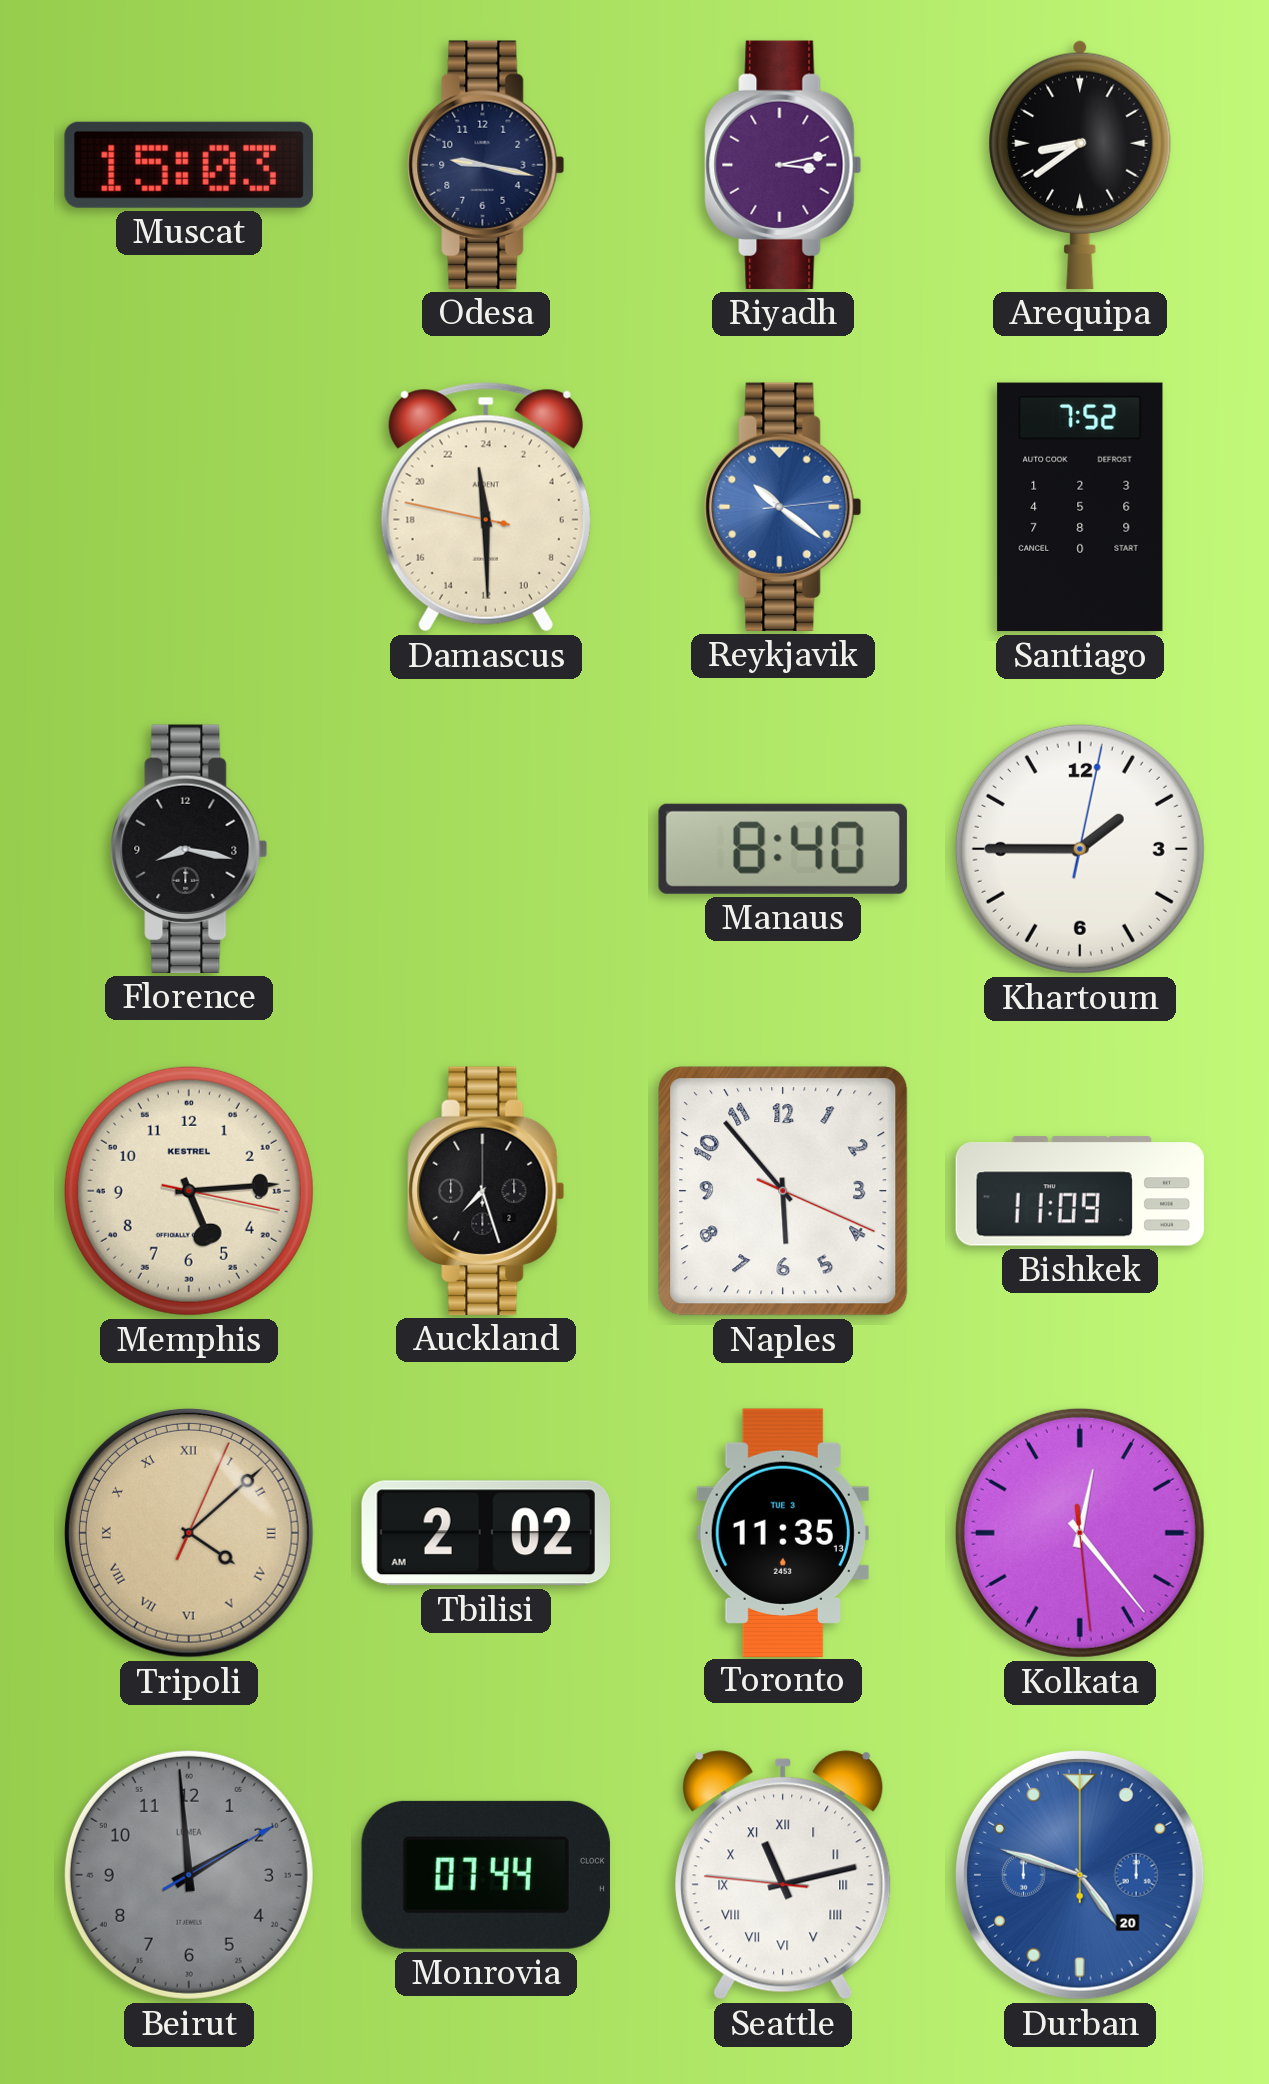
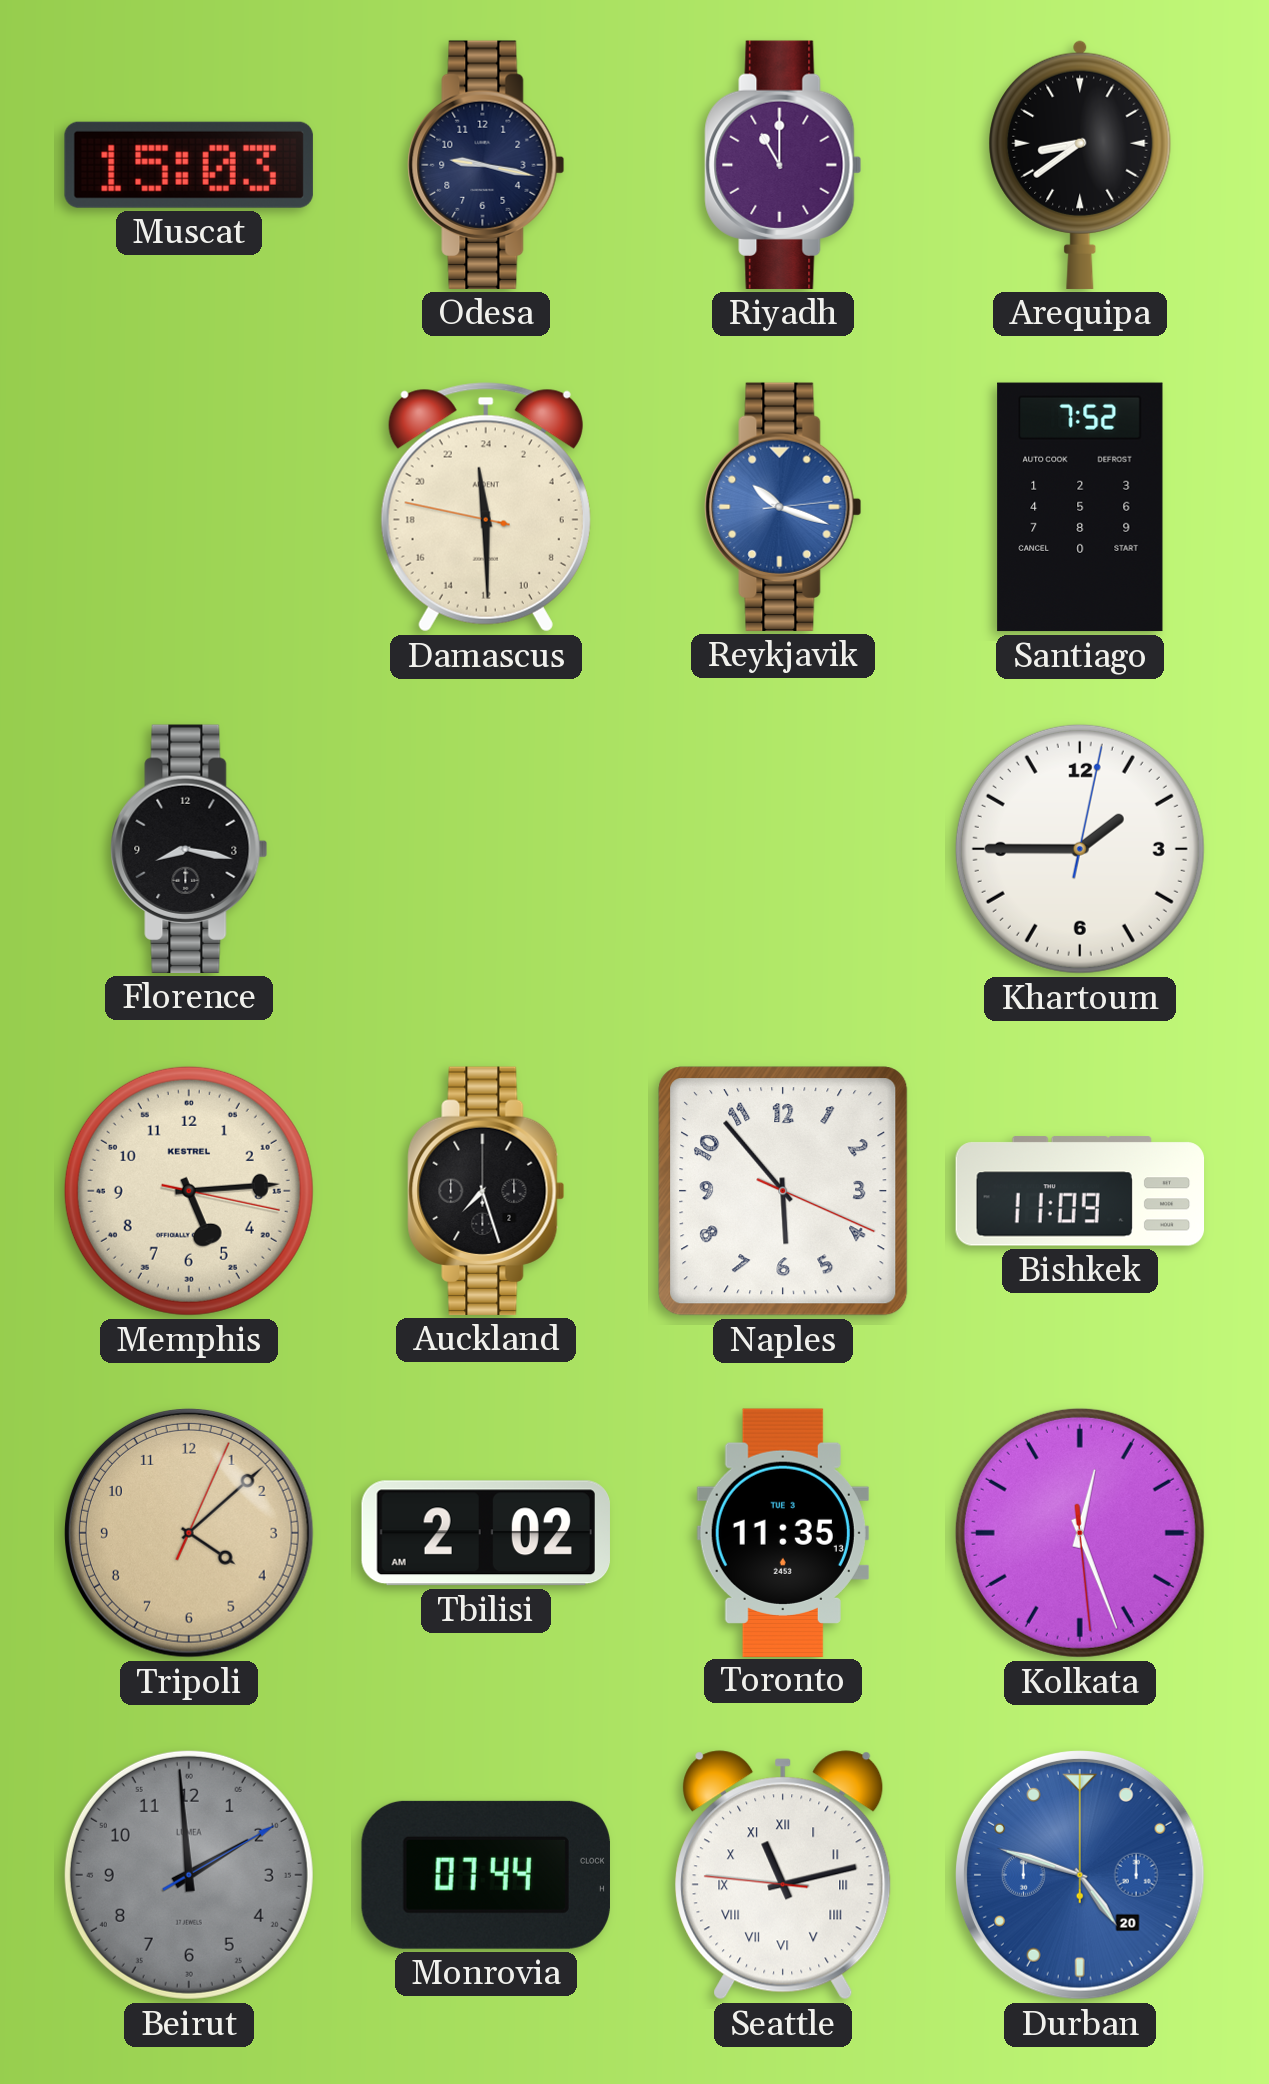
Riyadh: 3:13 -> 11:00 (783, 165)
Reykjavik: 10:21 -> 10:18 (783, 507)
Manaus: 8:40 -> none (783, 849)
Tripoli numerals: Roman -> Arabic (189, 1533)
Kolkata: 12:23 -> 12:26 (1080, 1533)
